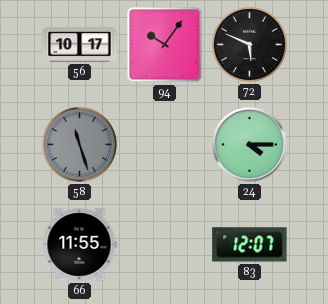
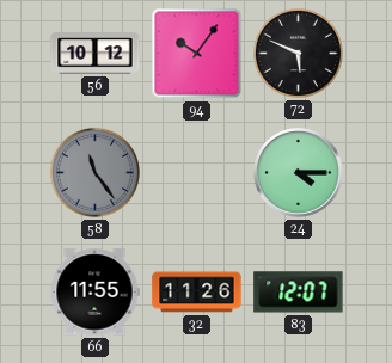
56: 10:17 -> 10:12 (96, 54)
58: 11:27 -> 11:24 (94, 172)
32: none -> 11:26 (197, 293)
